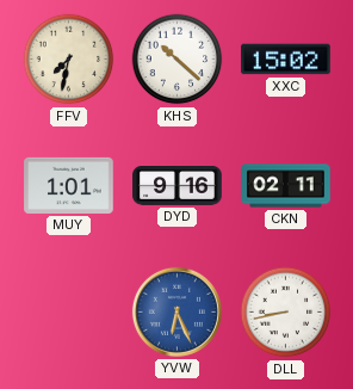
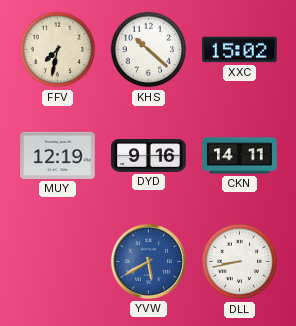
MUY: 1:01 -> 12:19 (58, 155)
CKN: 02:11 -> 14:11 (240, 156)
YVW: 6:26 -> 5:40 (148, 261)
